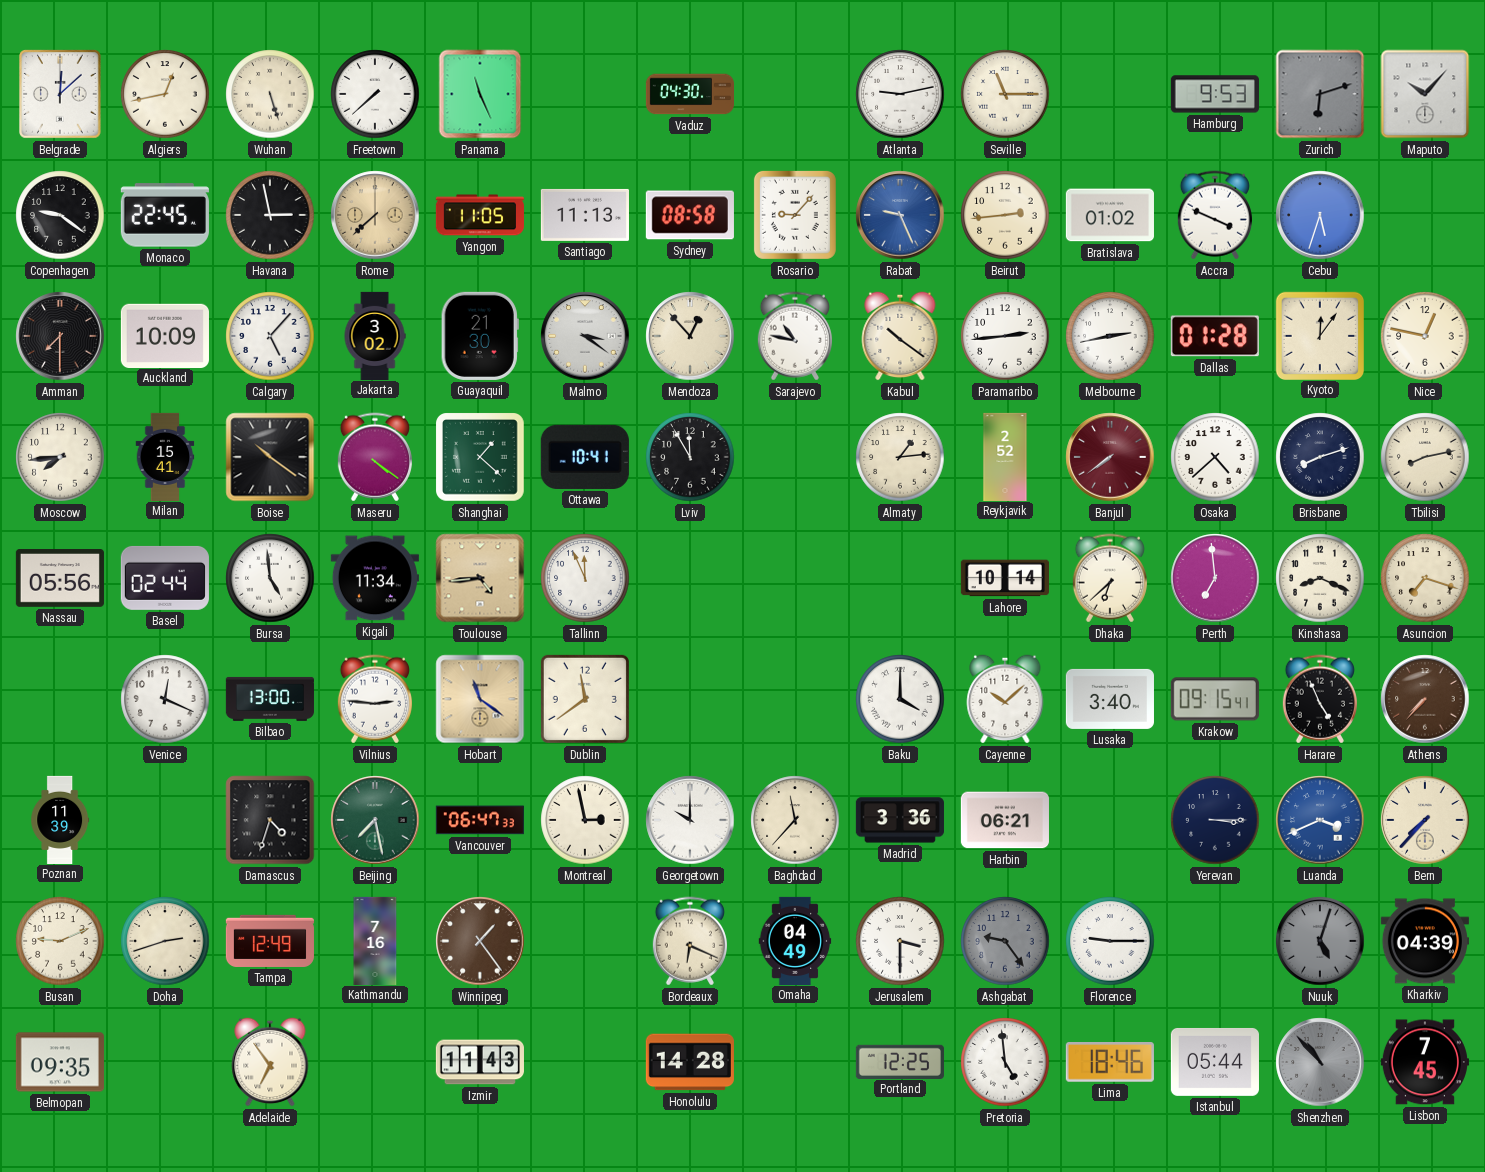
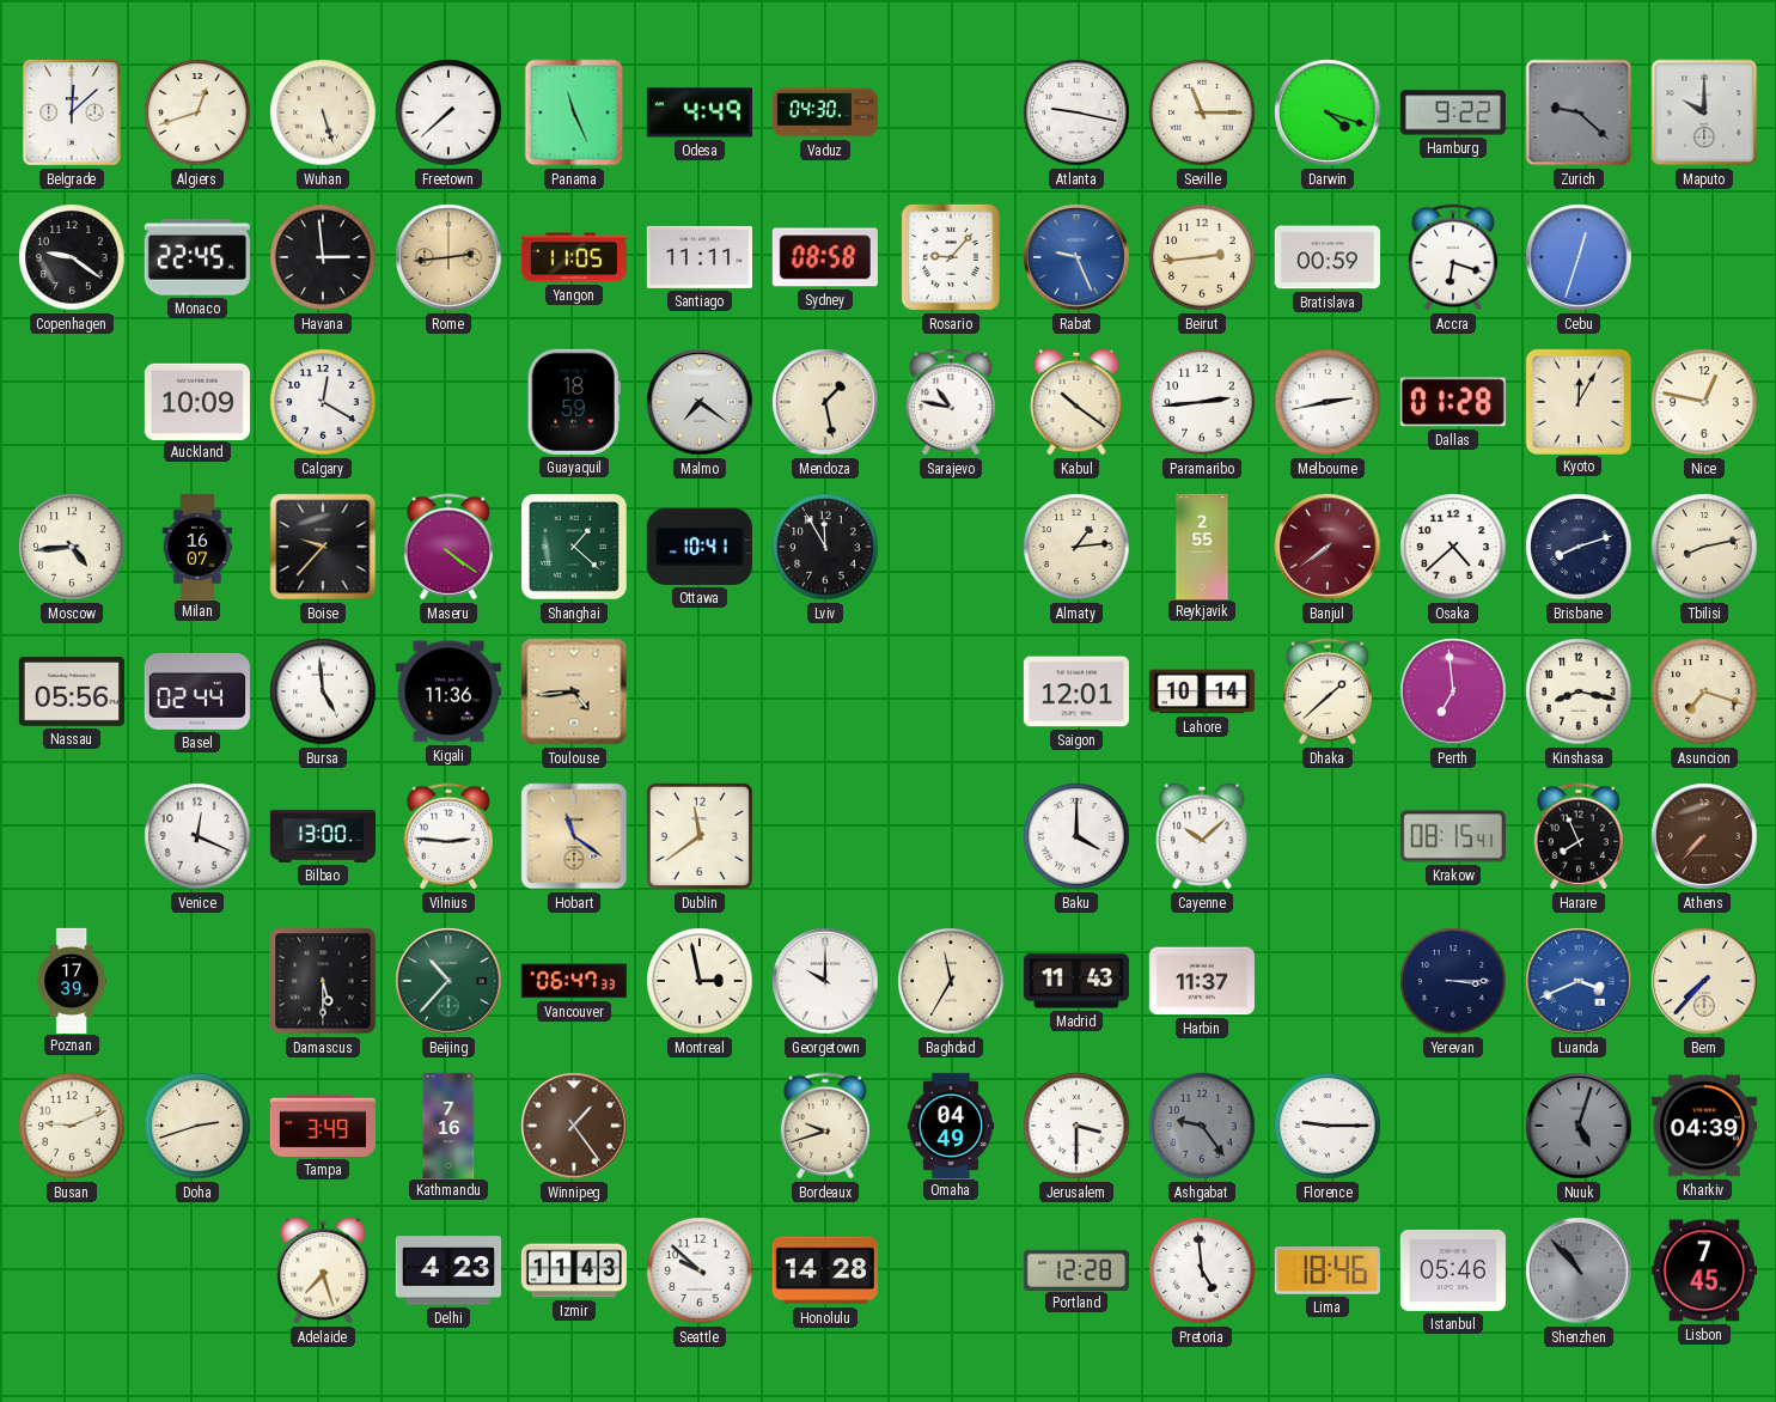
Algiers: 12:43 -> 12:42 (197, 112)
Odesa: none -> 4:49 (700, 112)
Atlanta: 9:13 -> 9:17 (1076, 112)
Darwin: none -> 4:18 (1328, 112)
Hamburg: 9:53 -> 9:22 (1453, 112)
Zurich: 6:12 -> 9:22 (1579, 112)
Maputo: 10:07 -> 10:00 (1704, 112)
Havana: 2:58 -> 2:59 (323, 257)
Rome: 7:38 -> 2:44 (448, 257)
Santiago: 11:13 -> 11:11 (700, 257)
Bratislava: 01:02 -> 00:59 (1328, 257)
Accra: 3:49 -> 6:18 (1453, 257)
Cebu: 5:33 -> 12:33 (1579, 257)
Amman: 7:30 -> none (60, 336)
Calgary: 5:07 -> 12:20 (323, 402)
Jakarta: 3:02 -> none (375, 335)
Guayaquil: 21:30 -> 18:59 (574, 402)
Malmo: 3:21 -> 7:21 (700, 402)
Mendoza: 12:53 -> 1:28 (825, 402)
Kyoto: 12:06 -> 12:05 (1577, 401)
Moscow: 7:44 -> 4:44 (72, 547)
Milan: 15:41 -> 16:07 (197, 545)
Boise: 10:21 -> 9:37 (323, 547)
Reykjavik: 2:52 -> 2:55 (1202, 545)
Kigali: 11:34 -> 11:36 (448, 691)
Tallinn: 11:56 -> none (585, 578)
Saigon: none -> 12:01 (1076, 691)
Dhaka: 6:38 -> 1:38 (1328, 691)
Kinshasa: 8:19 -> 8:17 (1579, 691)
Lusaka: 3:40 -> none (1110, 699)
Krakow: 09:15 -> 08:15 (1453, 836)
Harare: 4:56 -> 7:56 (1579, 836)
Poznan: 11:39 -> 17:39 (72, 980)
Damascus: 4:33 -> 5:30 (323, 981)
Beijing: 7:28 -> 10:37 (448, 981)
Baghdad: 11:37 -> 11:35 (951, 981)
Madrid: 3:36 -> 11:43 (1076, 981)
Harbin: 06:21 -> 11:37 (1202, 981)
Tampa: 12:49 -> 3:49 (323, 1126)
Bordeaux: 6:19 -> 9:42 (825, 1126)
Belmopan: 09:35 -> none (60, 1062)
Adelaide: 6:54 -> 7:27 (323, 1270)
Delhi: none -> 4:23 (448, 1270)
Seattle: none -> 9:52 (700, 1270)
Portland: 12:25 -> 12:28 (1076, 1269)
Istanbul: 05:44 -> 05:46 (1453, 1270)
